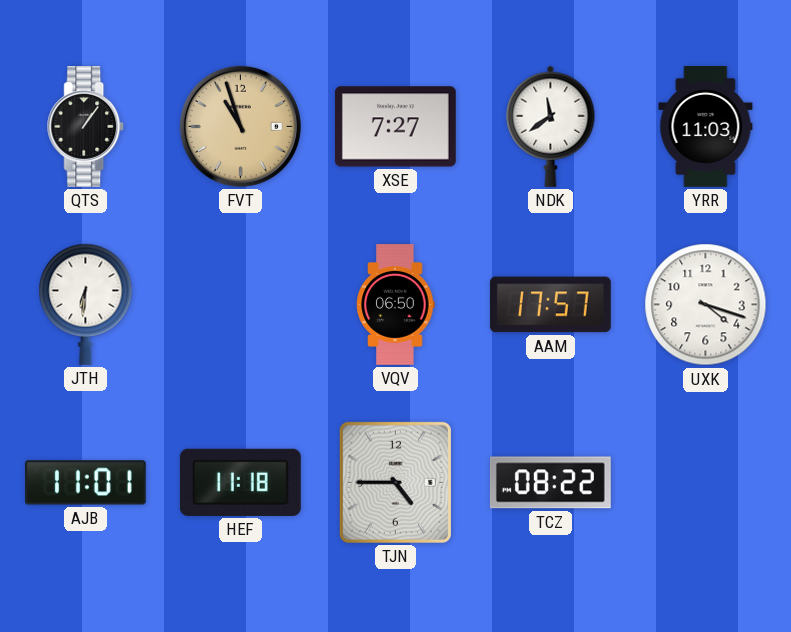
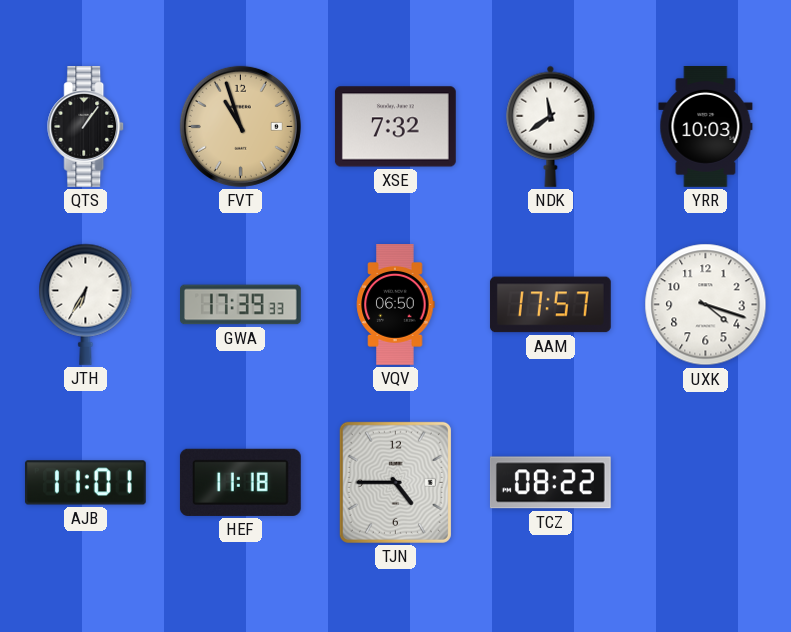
XSE: 7:27 -> 7:32 (395, 127)
YRR: 11:03 -> 10:03 (706, 127)
JTH: 6:31 -> 6:35 (86, 304)
GWA: none -> 17:39 (241, 305)
